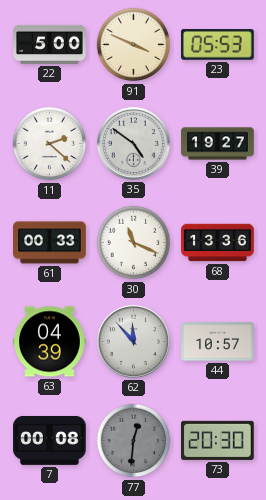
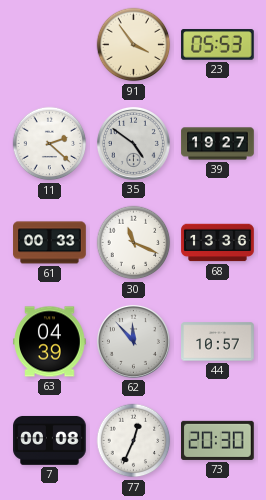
22: 5:00 -> none (50, 44)
91: 3:49 -> 3:54 (134, 45)
77: 12:31 -> 12:34 (134, 441)
77 dial: grey -> white (134, 441)
